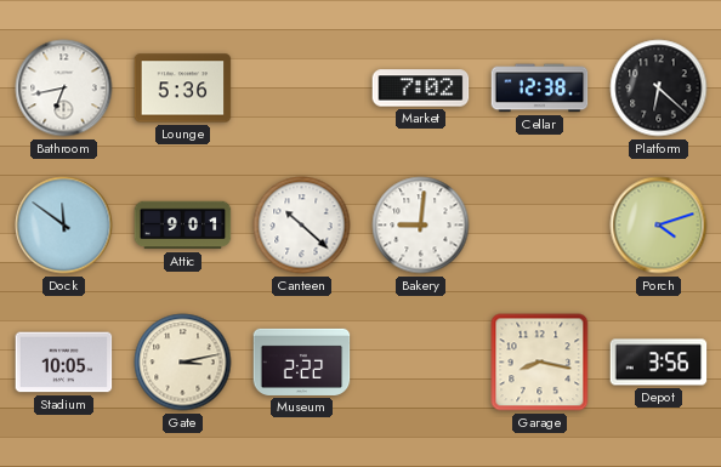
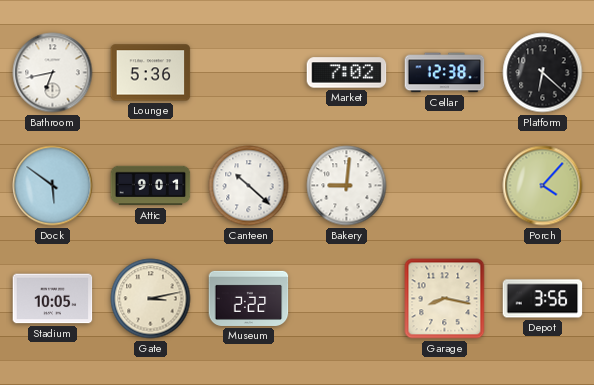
Dock: 11:51 -> 5:51 (53, 186)
Porch: 4:12 -> 4:07 (543, 186)
